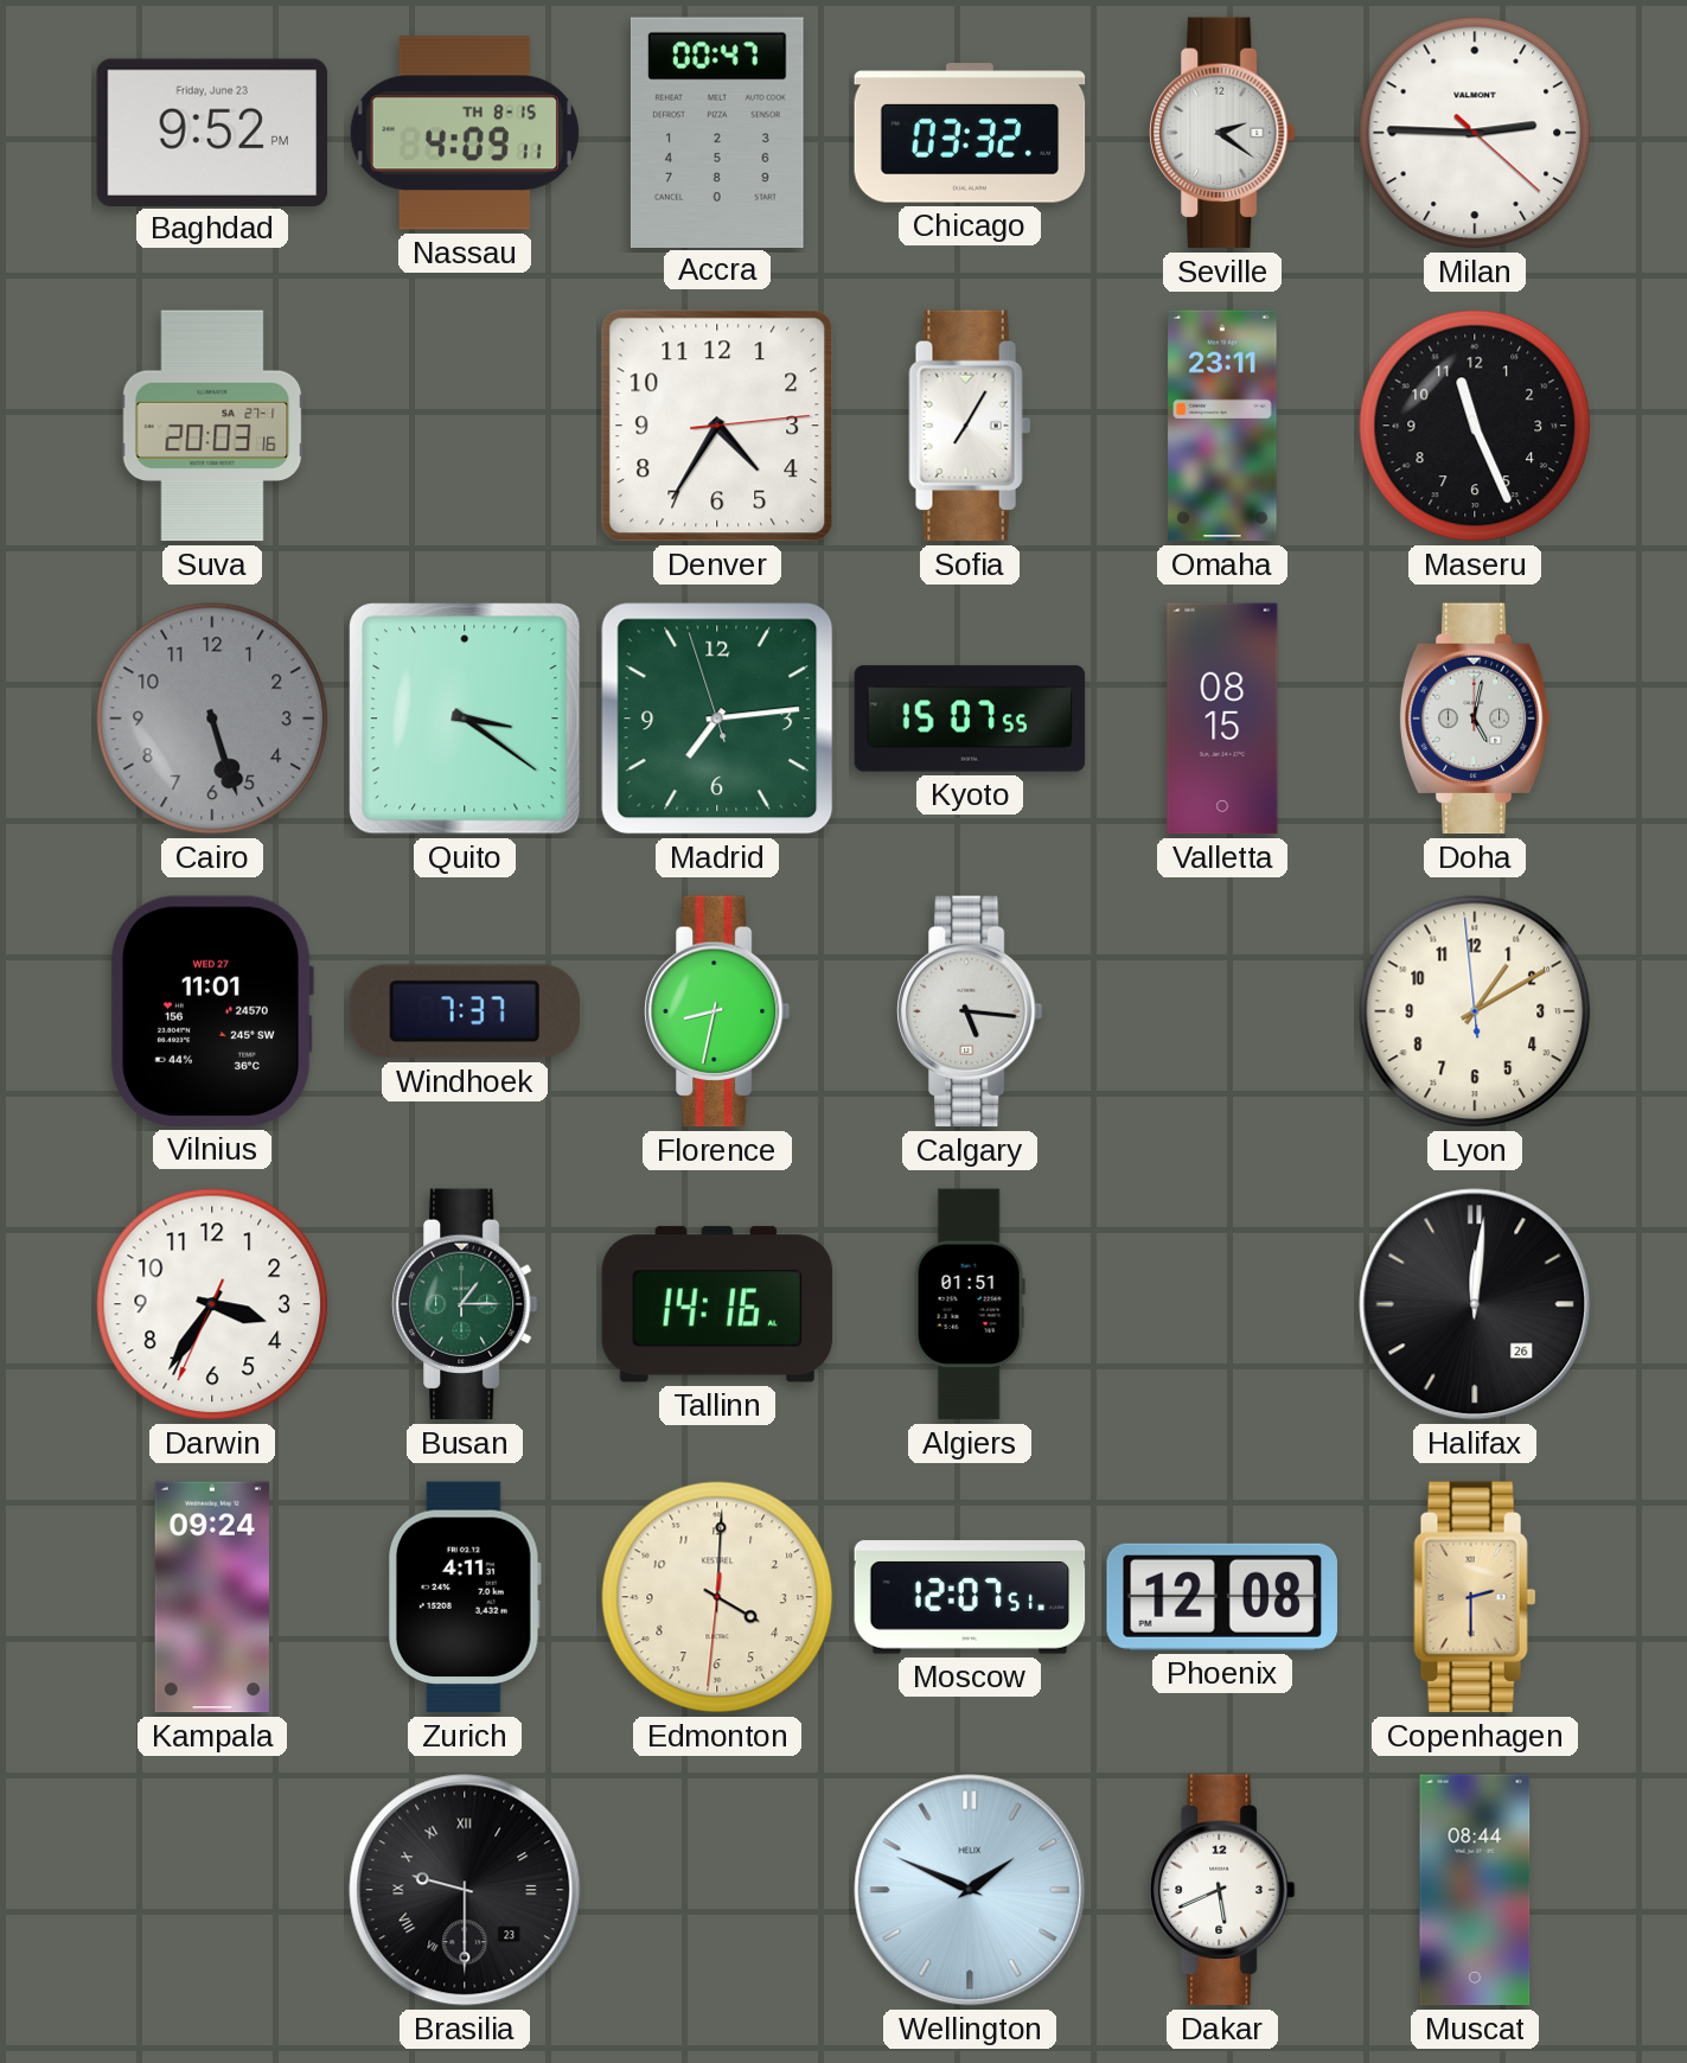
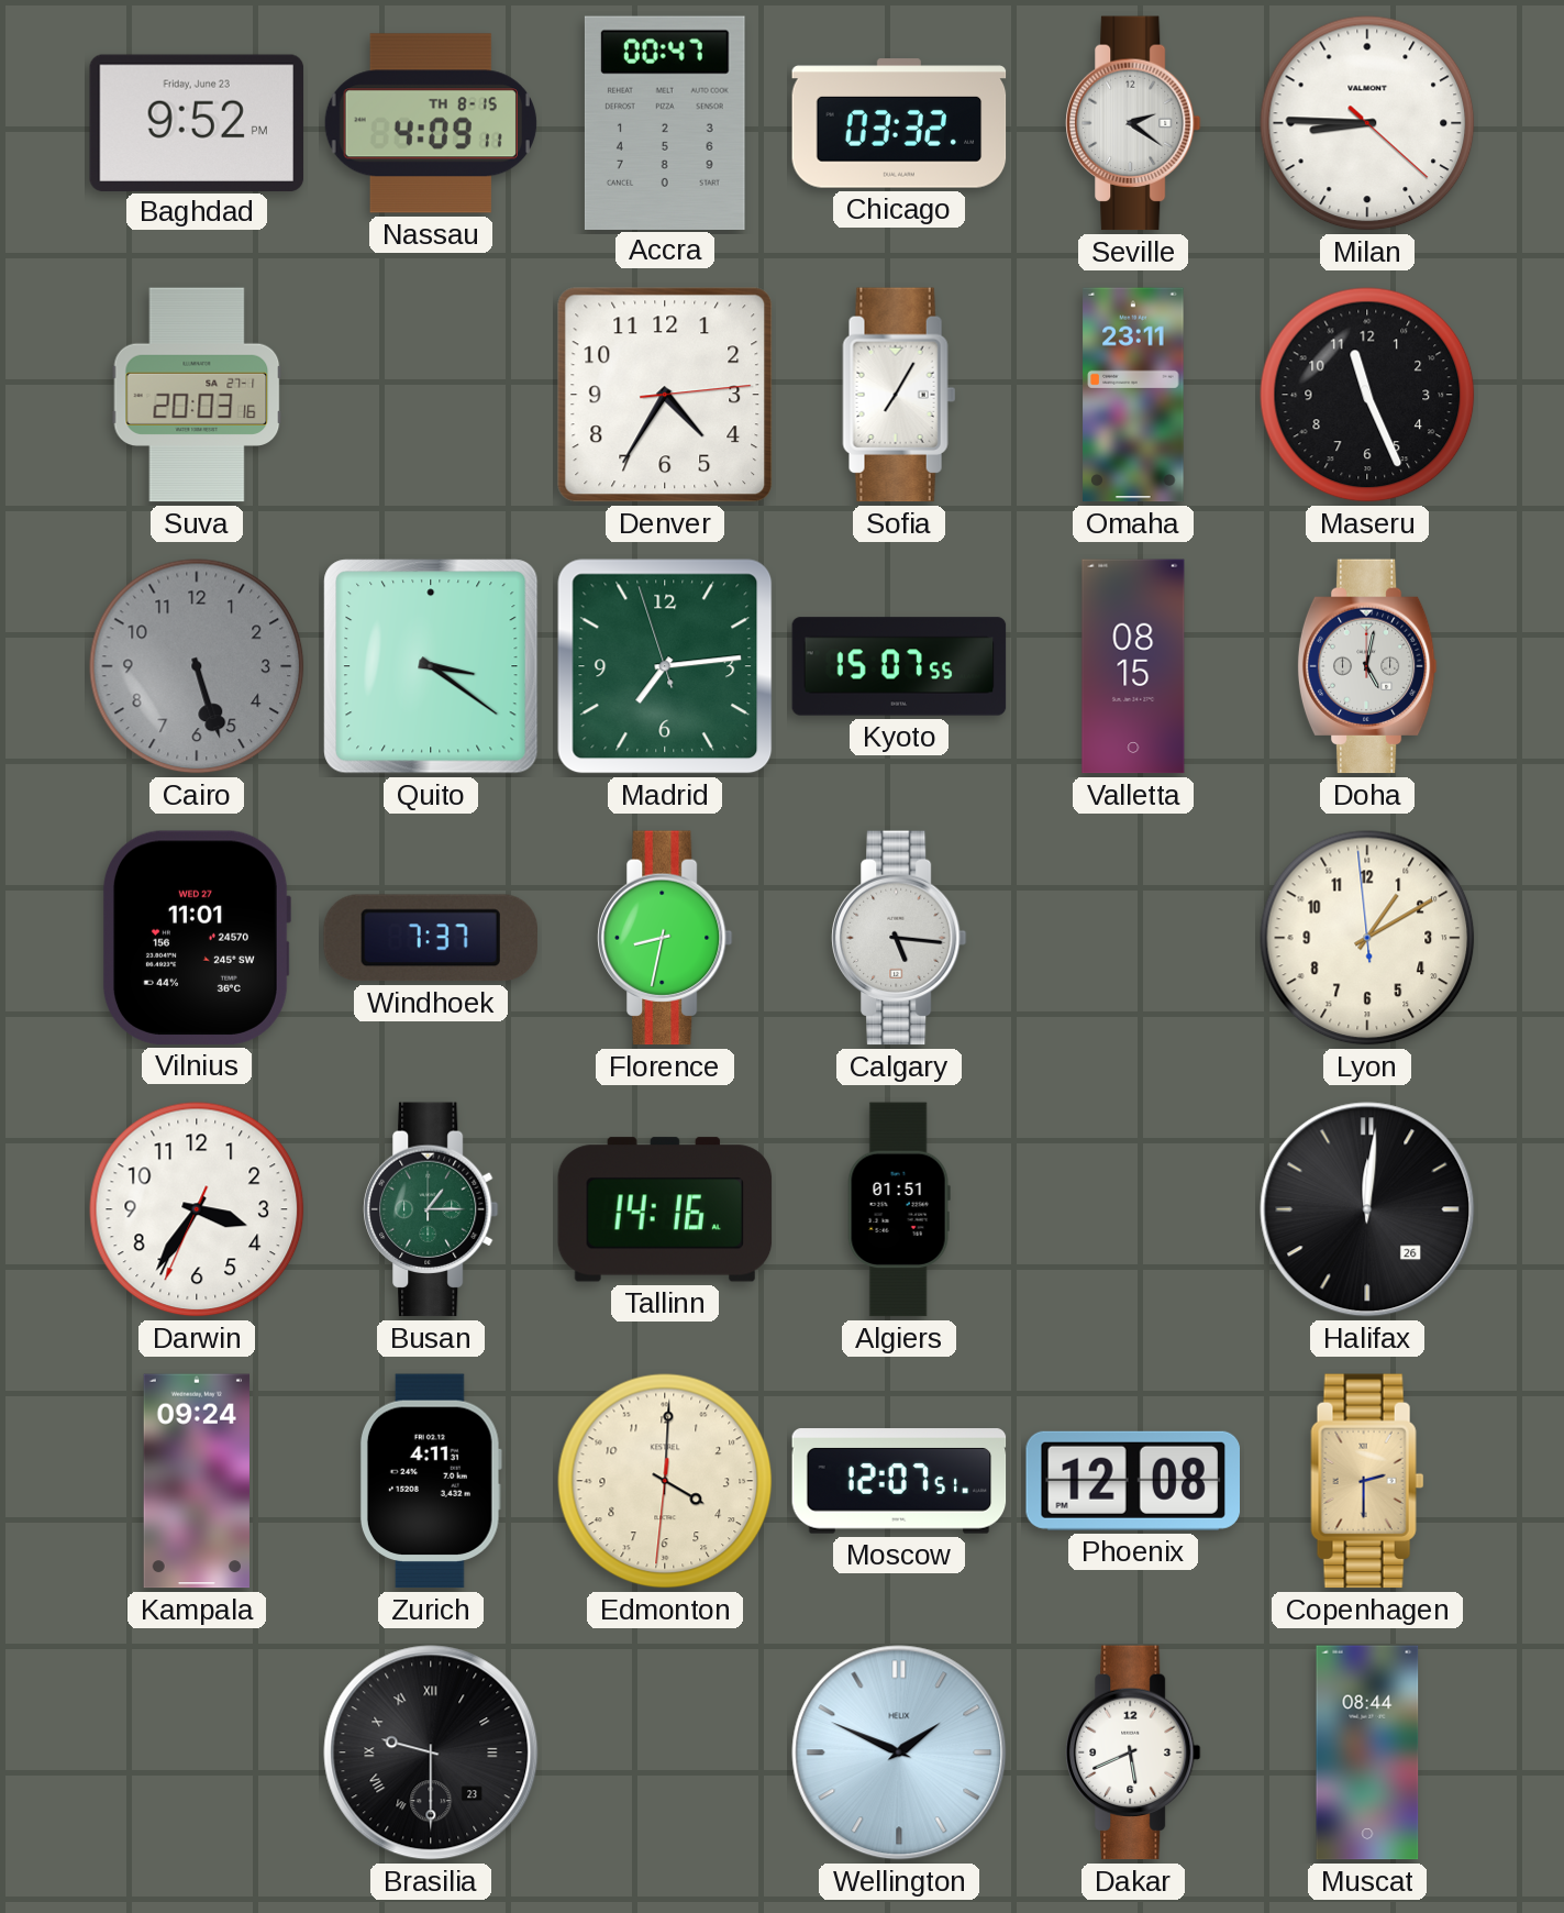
Milan: 2:45 -> 8:45 (1367, 123)
